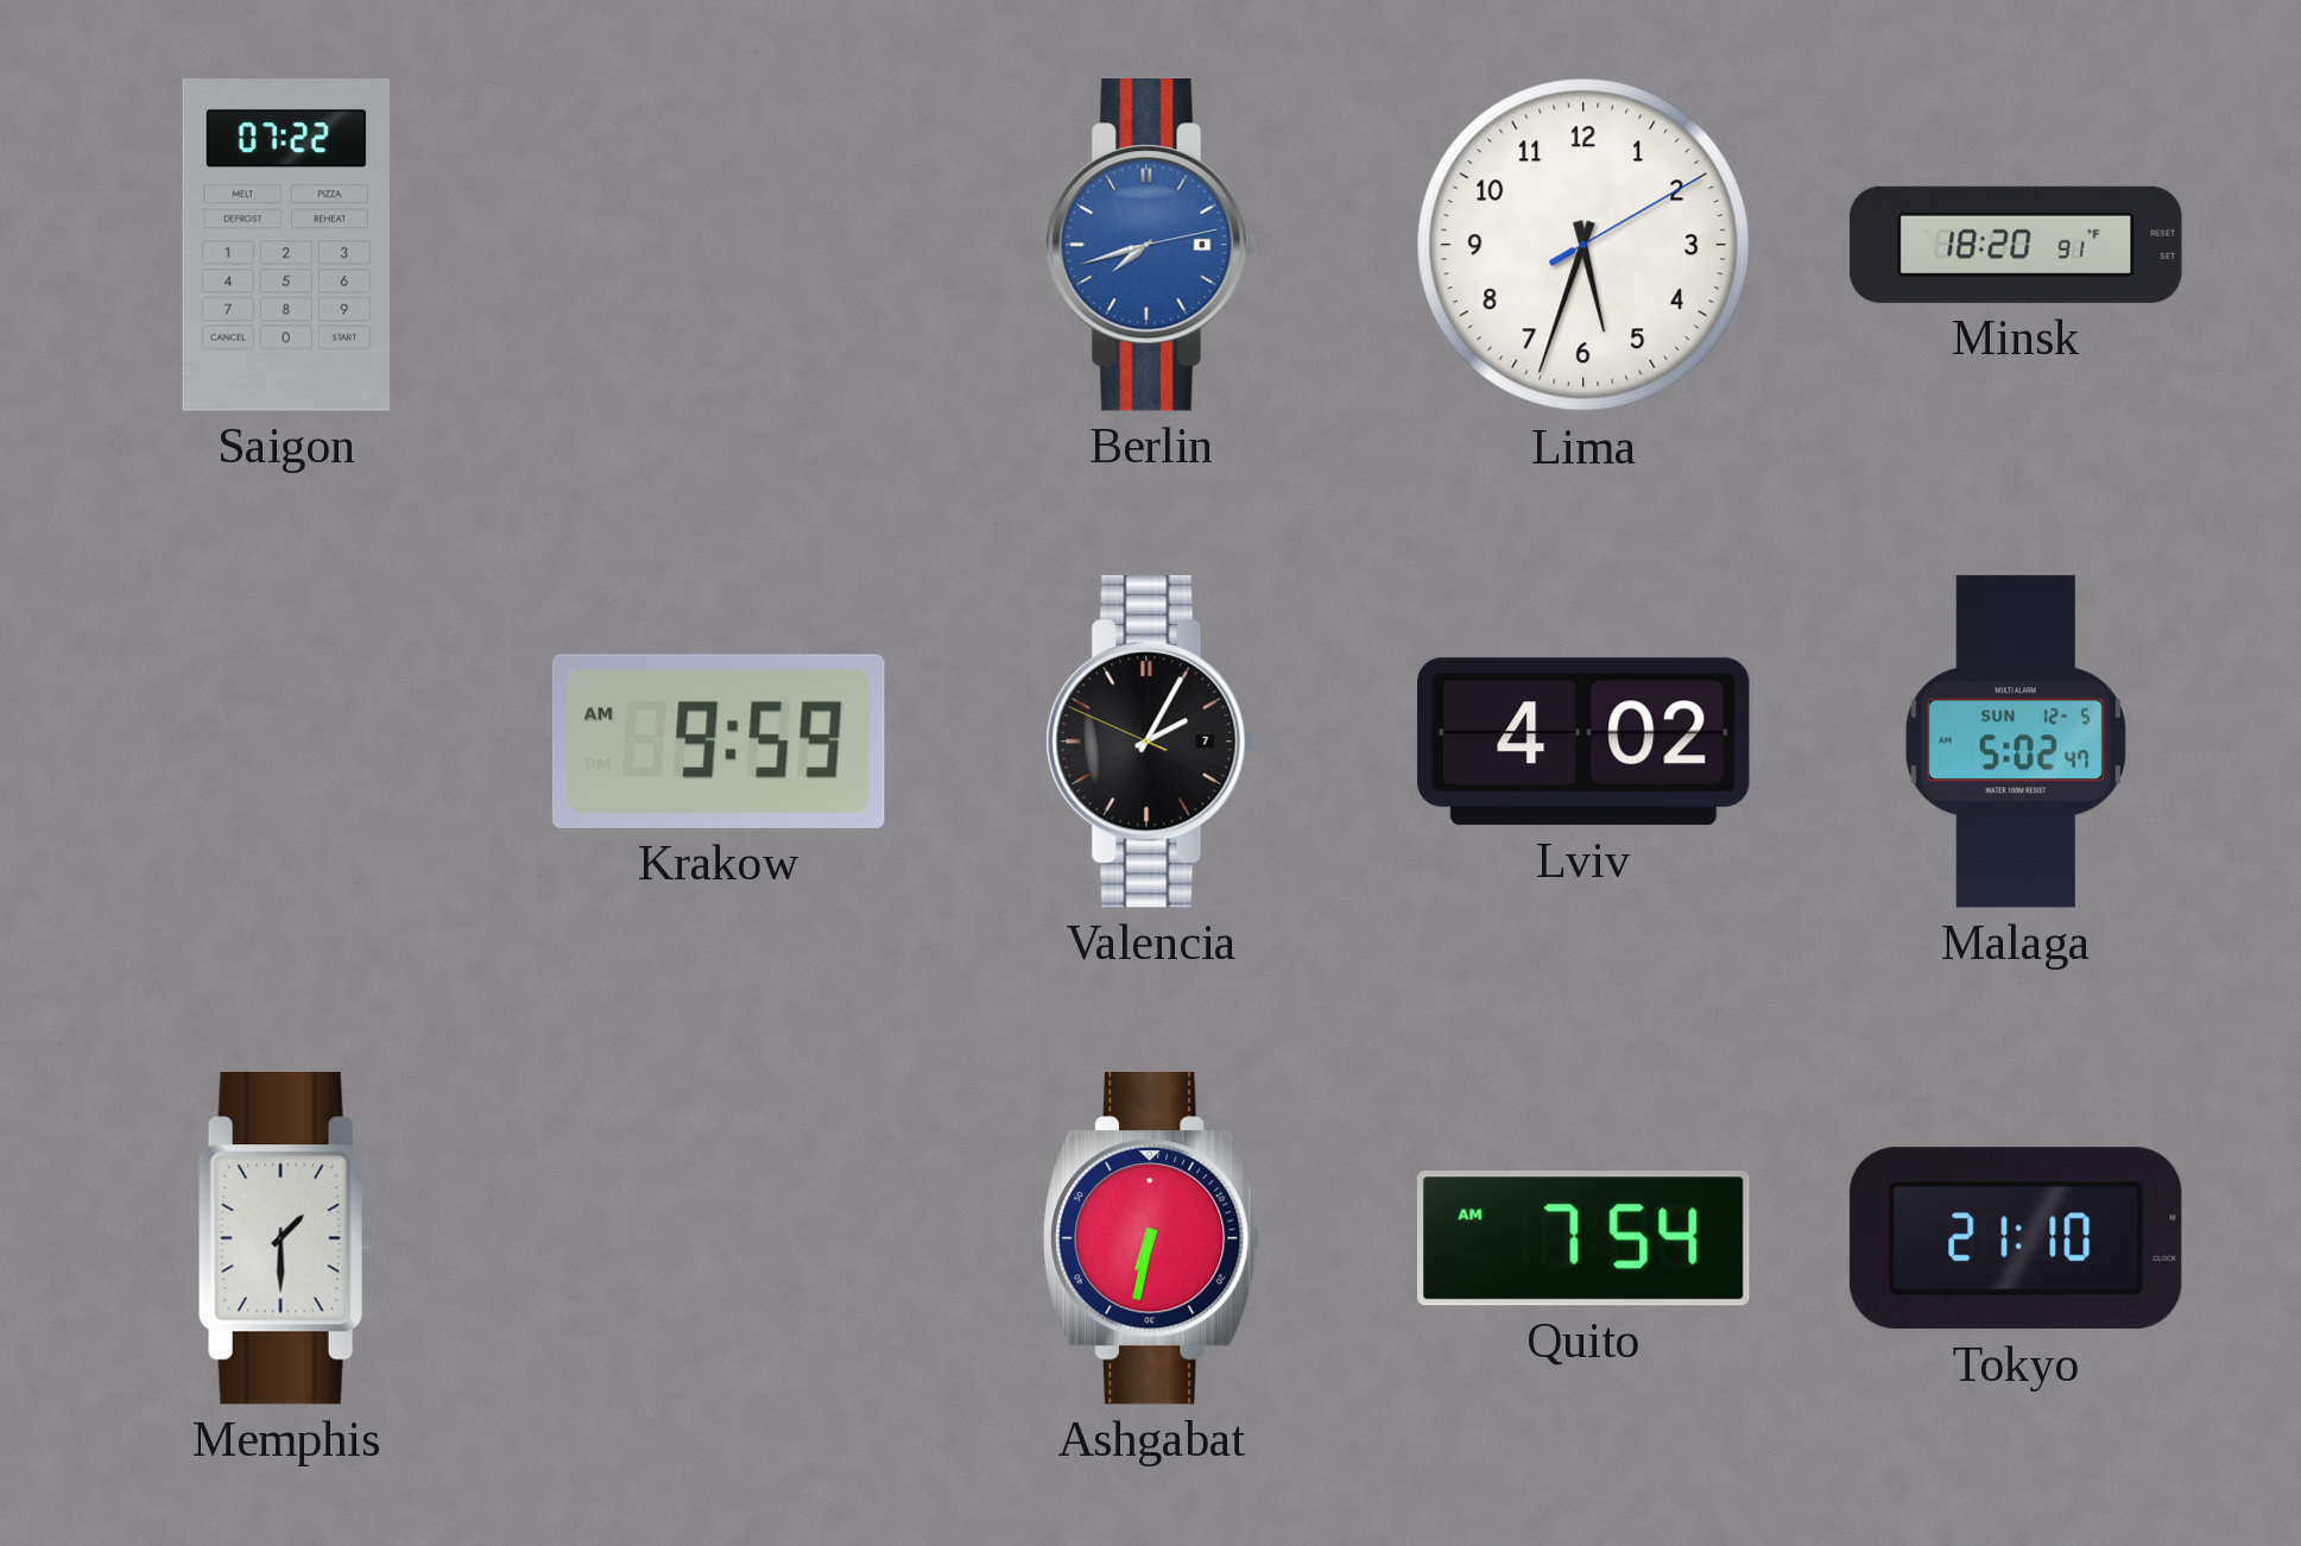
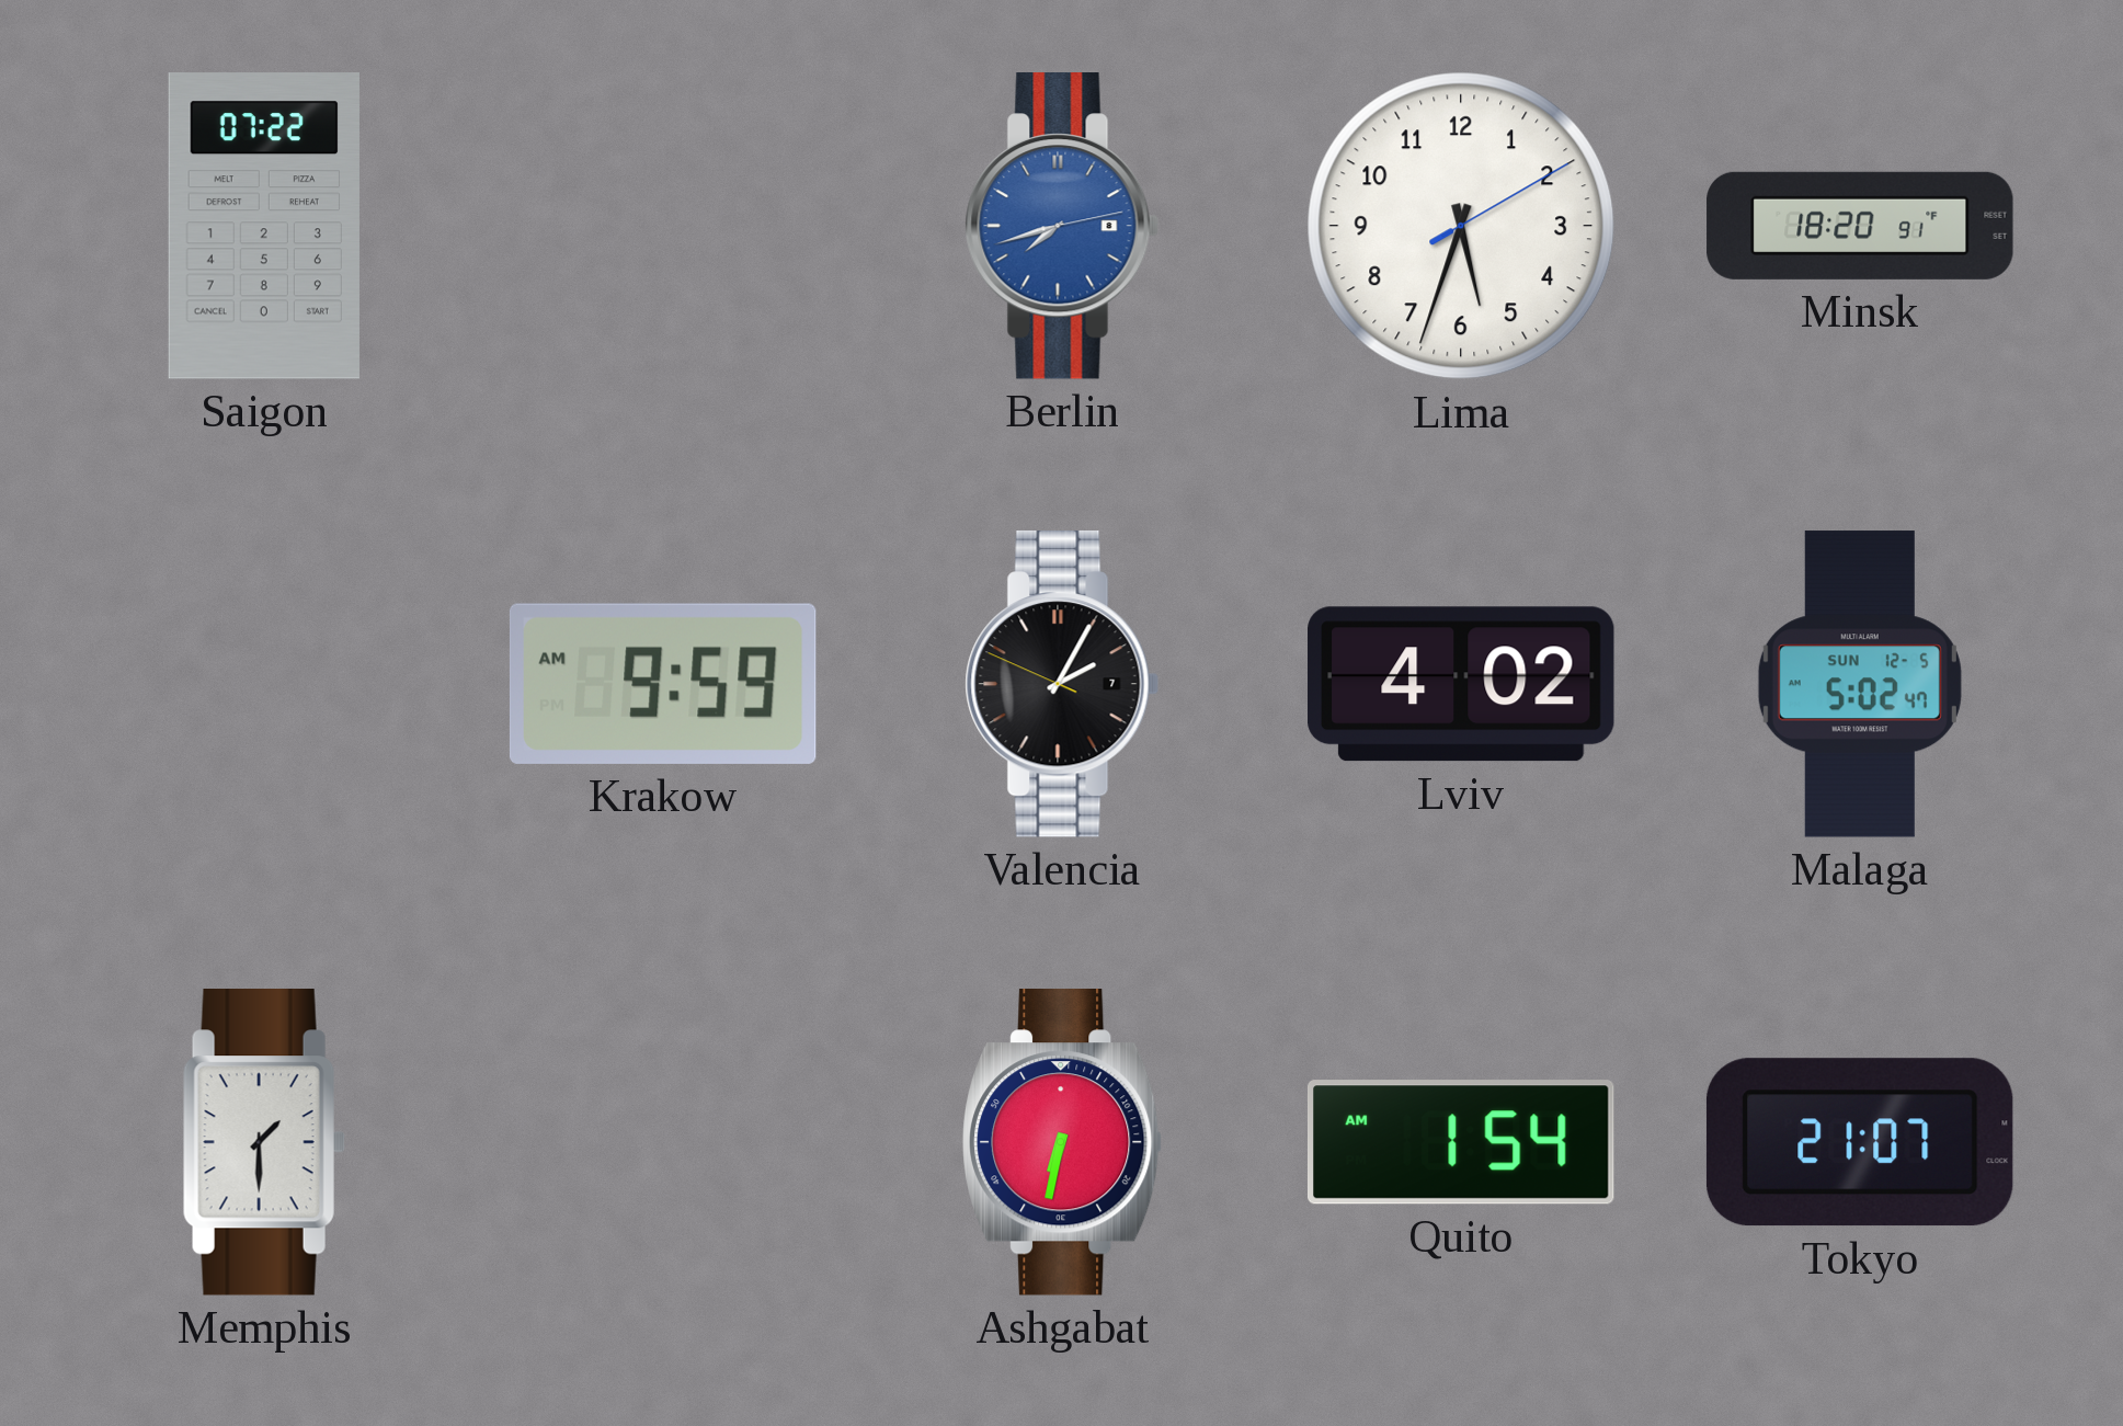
Quito: 7:54 -> 1:54 (1461, 1142)
Tokyo: 21:10 -> 21:07 (1860, 1142)
